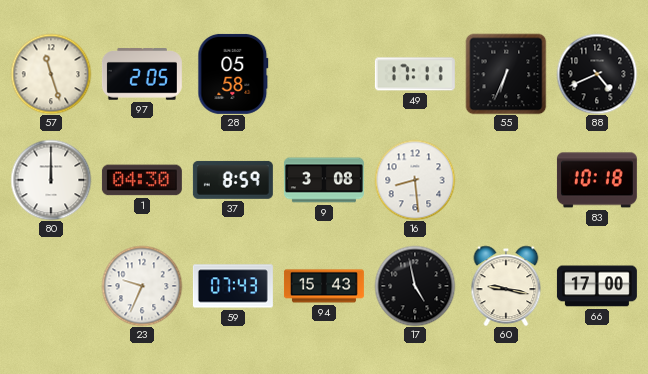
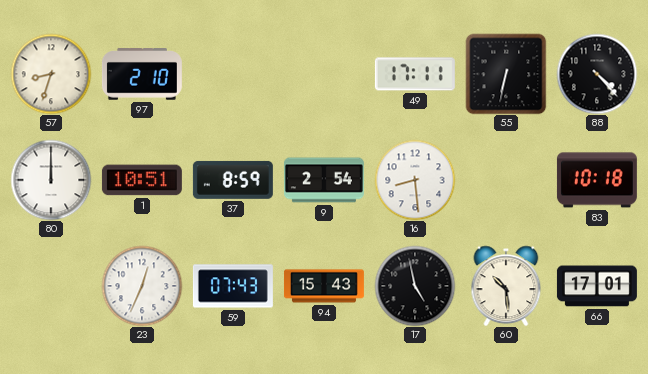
57: 11:27 -> 8:33 (51, 74)
97: 2:05 -> 2:10 (142, 74)
28: 05:58 -> none (233, 74)
55: 6:34 -> 6:32 (506, 74)
88: 4:41 -> 4:23 (597, 74)
1: 04:30 -> 10:51 (142, 180)
9: 3:08 -> 2:54 (324, 180)
23: 9:34 -> 12:34 (142, 286)
60: 9:17 -> 10:29 (506, 286)
66: 17:00 -> 17:01 (597, 286)
